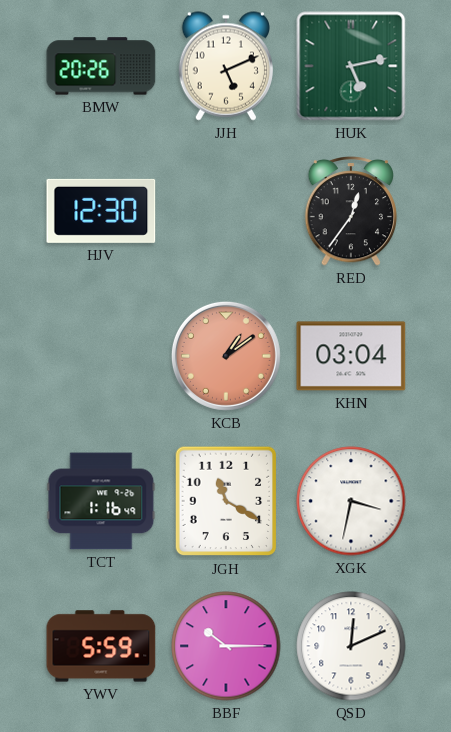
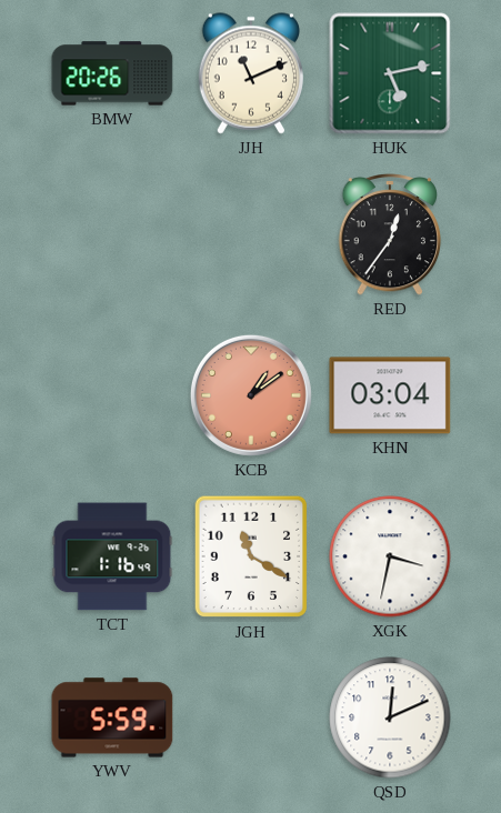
JJH: 5:11 -> 11:11 (251, 73)
HJV: 12:30 -> none (101, 211)
BBF: 10:15 -> none (226, 646)
